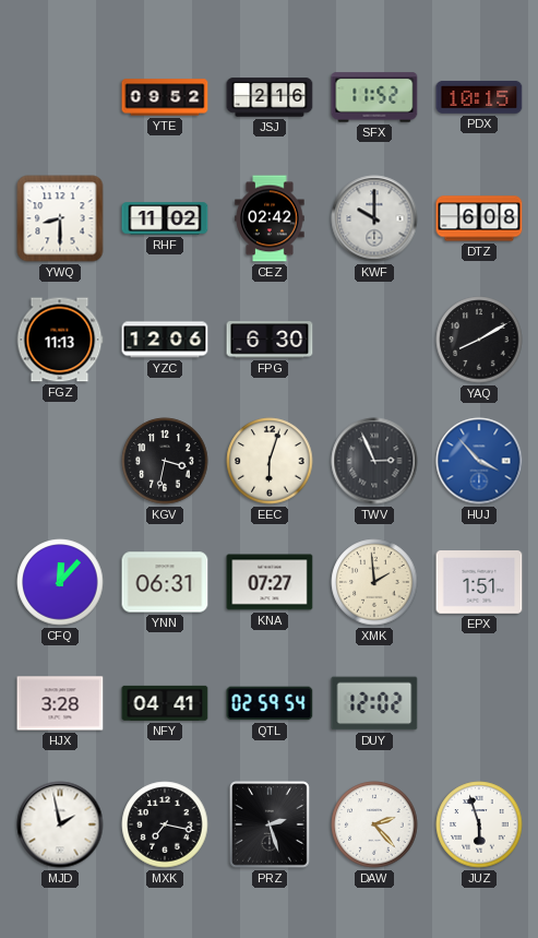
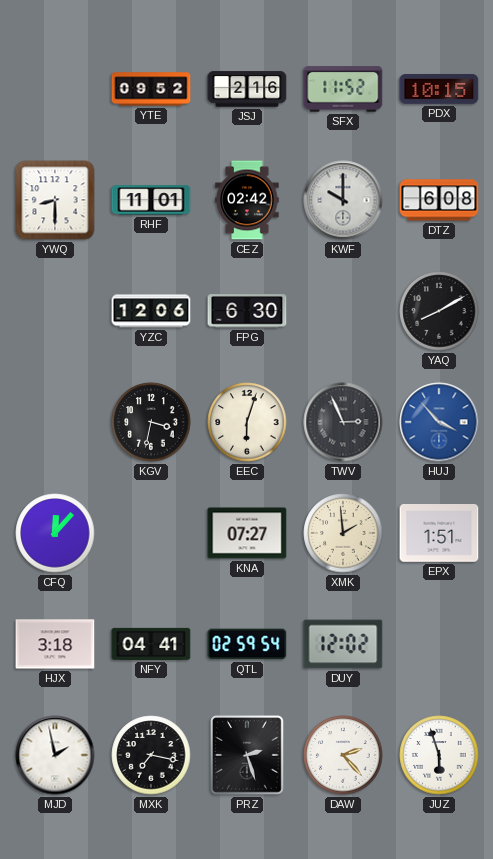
RHF: 11:02 -> 11:01 (151, 200)
FGZ: 11:13 -> none (60, 340)
YNN: 06:31 -> none (165, 582)
HJX: 3:28 -> 3:18 (55, 644)
